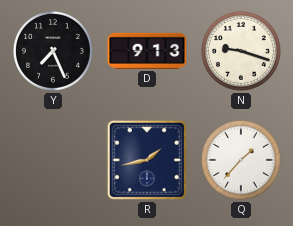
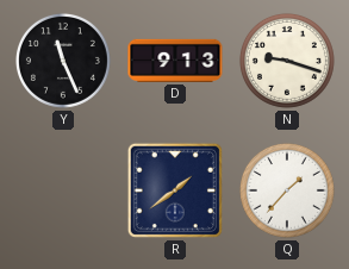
Y: 7:26 -> 11:26 (63, 61)
R: 1:43 -> 1:39 (175, 190)
